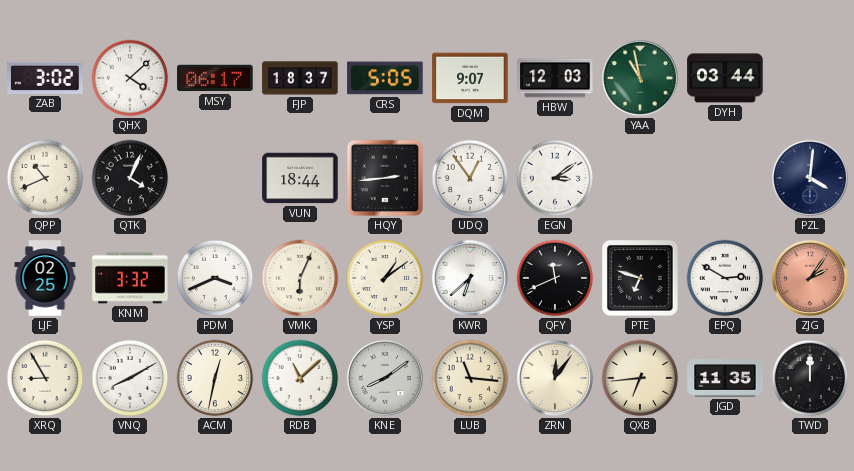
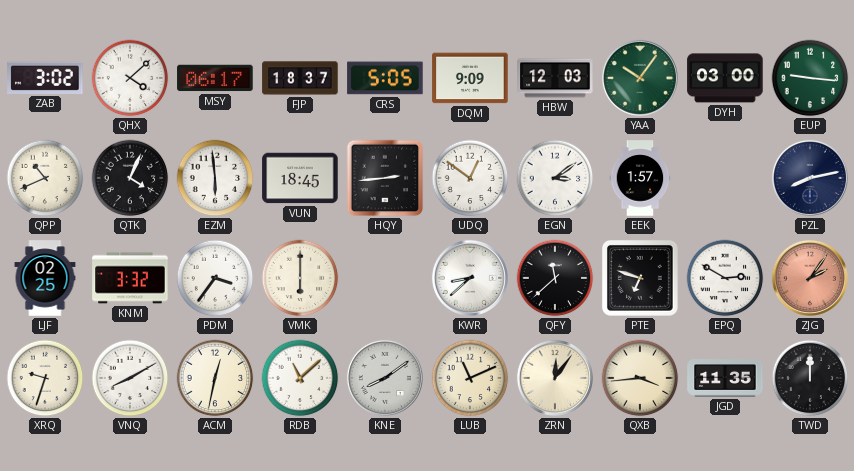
DQM: 9:07 -> 9:09 (470, 78)
YAA: 10:58 -> 10:06 (640, 78)
DYH: 03:44 -> 03:00 (725, 78)
EUP: none -> 9:16 (810, 78)
EZM: none -> 5:59 (215, 178)
VUN: 18:44 -> 18:45 (300, 178)
UDQ: 12:54 -> 12:51 (470, 178)
EEK: none -> 1:57 (640, 178)
PZL: 4:01 -> 8:13 (810, 178)
PDM: 3:41 -> 3:36 (215, 278)
VMK: 6:04 -> 6:00 (300, 278)
YSP: 1:09 -> none (385, 278)
KWR: 6:38 -> 8:38 (470, 278)
QFY: 11:41 -> 11:38 (555, 278)
XRQ: 8:55 -> 9:33 (45, 378)
LUB: 11:16 -> 11:11 (470, 378)
QXB: 6:44 -> 3:44 (640, 378)
